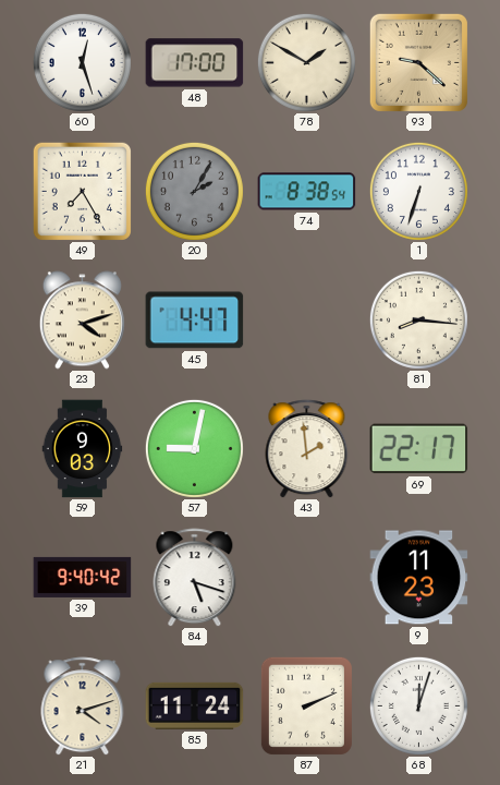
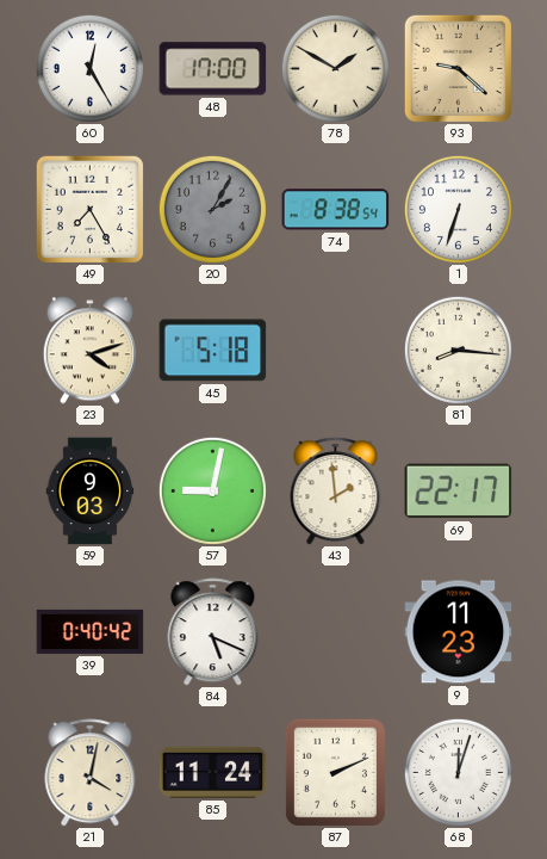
60: 12:27 -> 12:25 (89, 68)
45: 4:47 -> 5:18 (213, 351)
39: 9:40 -> 0:40 (91, 631)
84: 5:18 -> 5:19 (213, 632)
21: 4:12 -> 4:02 (91, 773)
